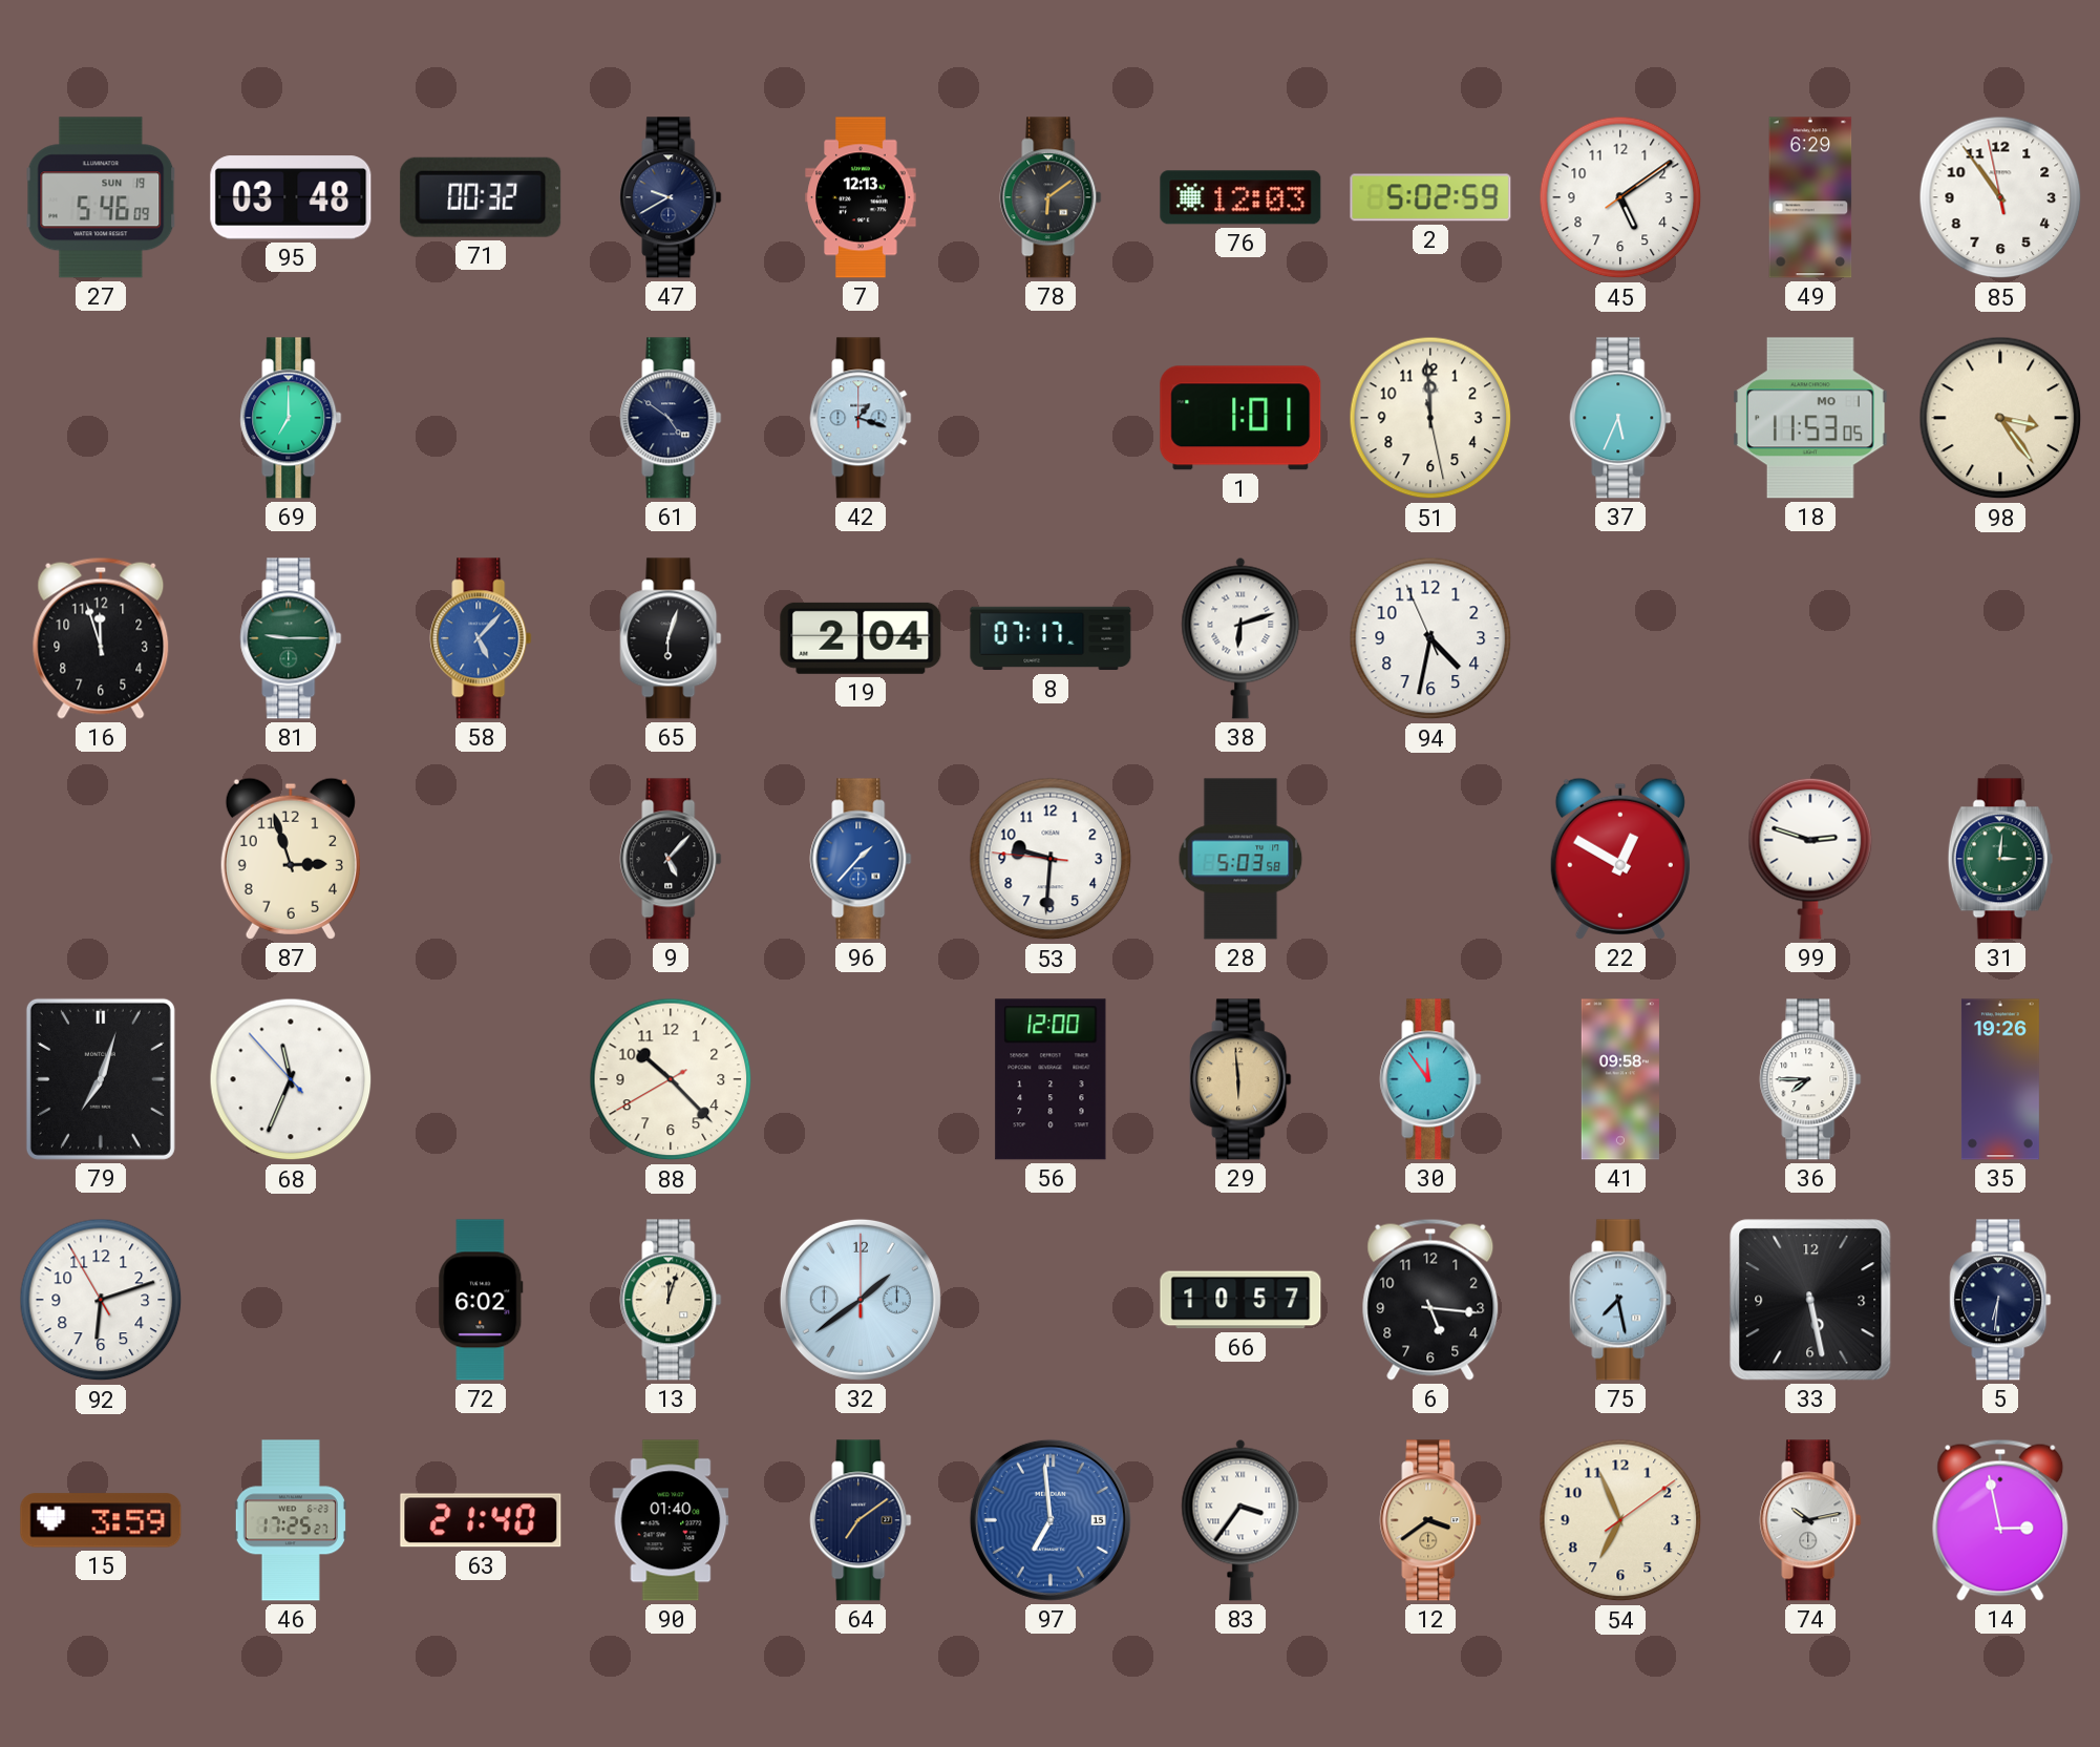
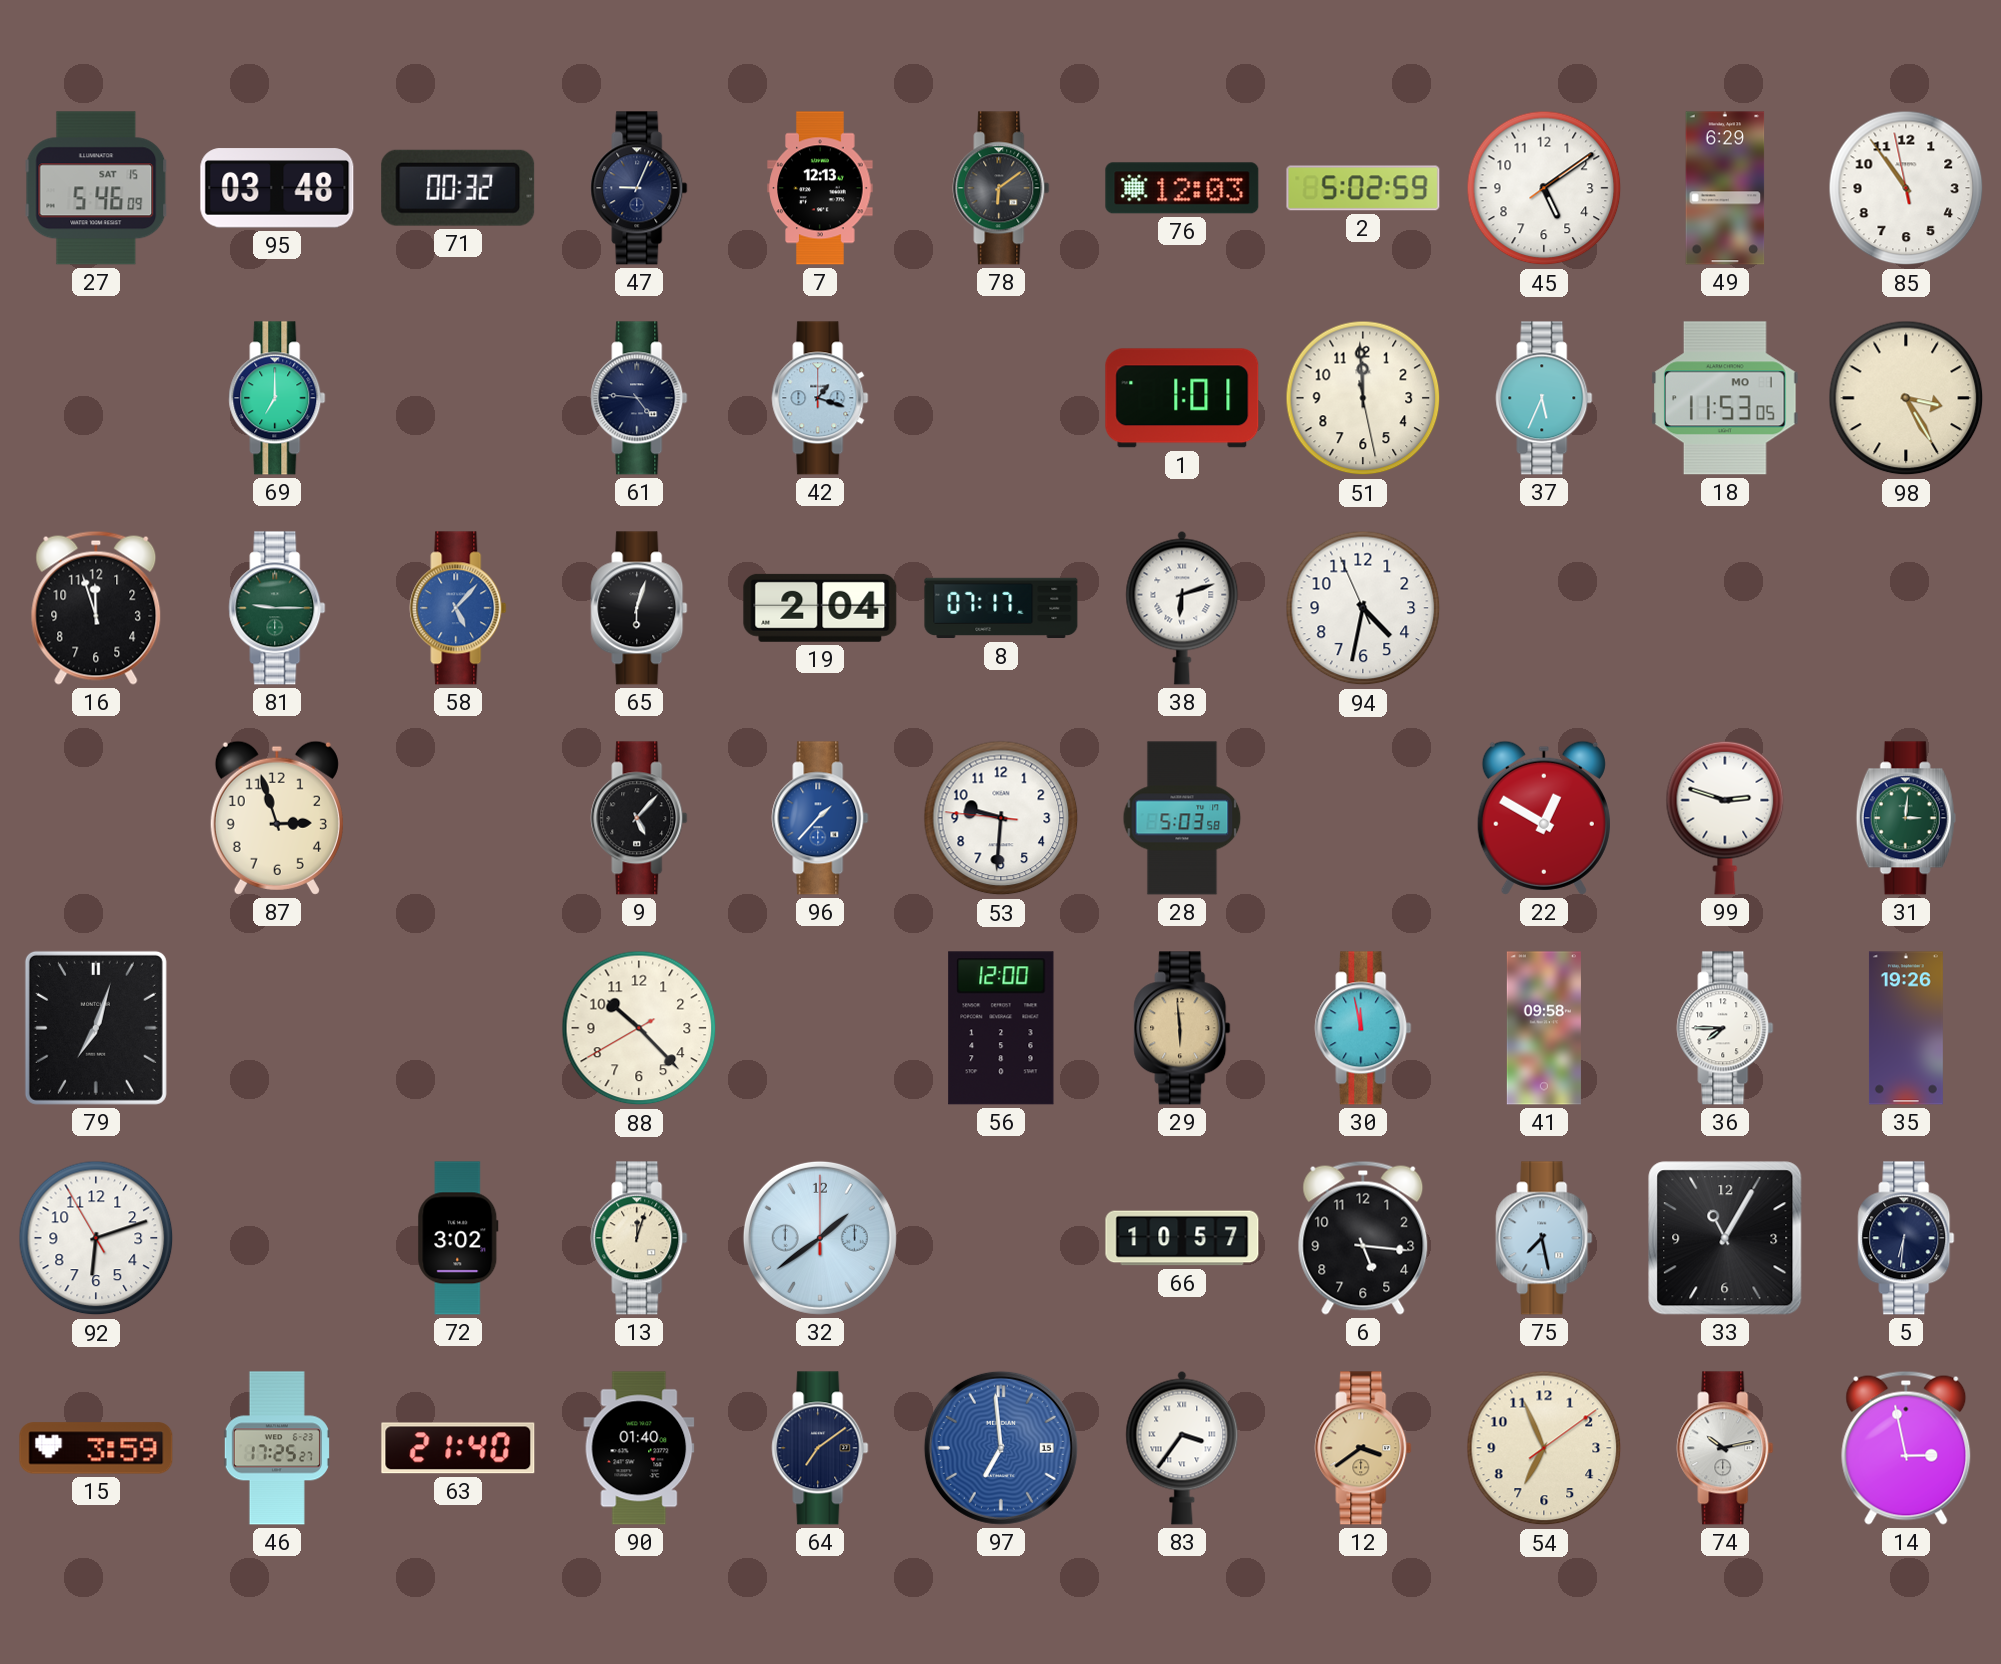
27 date: SUN 19 -> SAT 15 (96, 188)
47: 9:40 -> 9:04 (639, 188)
61: 4:51 -> 4:46 (639, 398)
98: 3:24 -> 3:25 (1906, 398)
68: 11:33 -> none (291, 1079)
30: 11:54 -> 11:58 (1363, 1028)
72: 6:02 -> 3:02 (458, 1238)
33: 5:28 -> 11:05 (1725, 1238)
